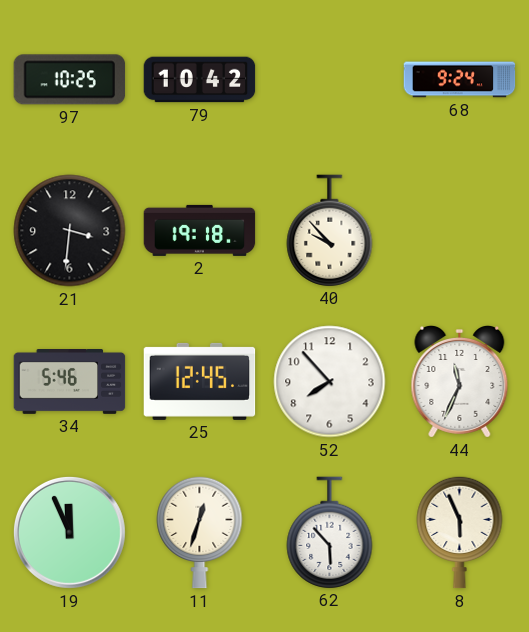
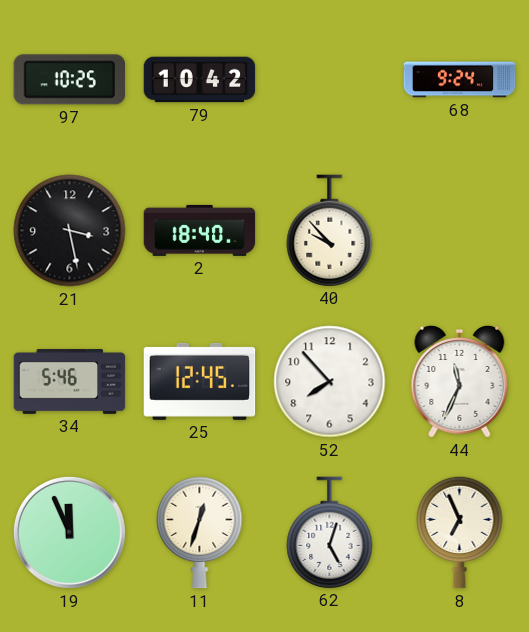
21: 3:31 -> 3:28 (70, 231)
2: 19:18 -> 18:40 (200, 230)
62: 5:53 -> 5:03 (330, 532)
8: 5:56 -> 6:56 (460, 532)
